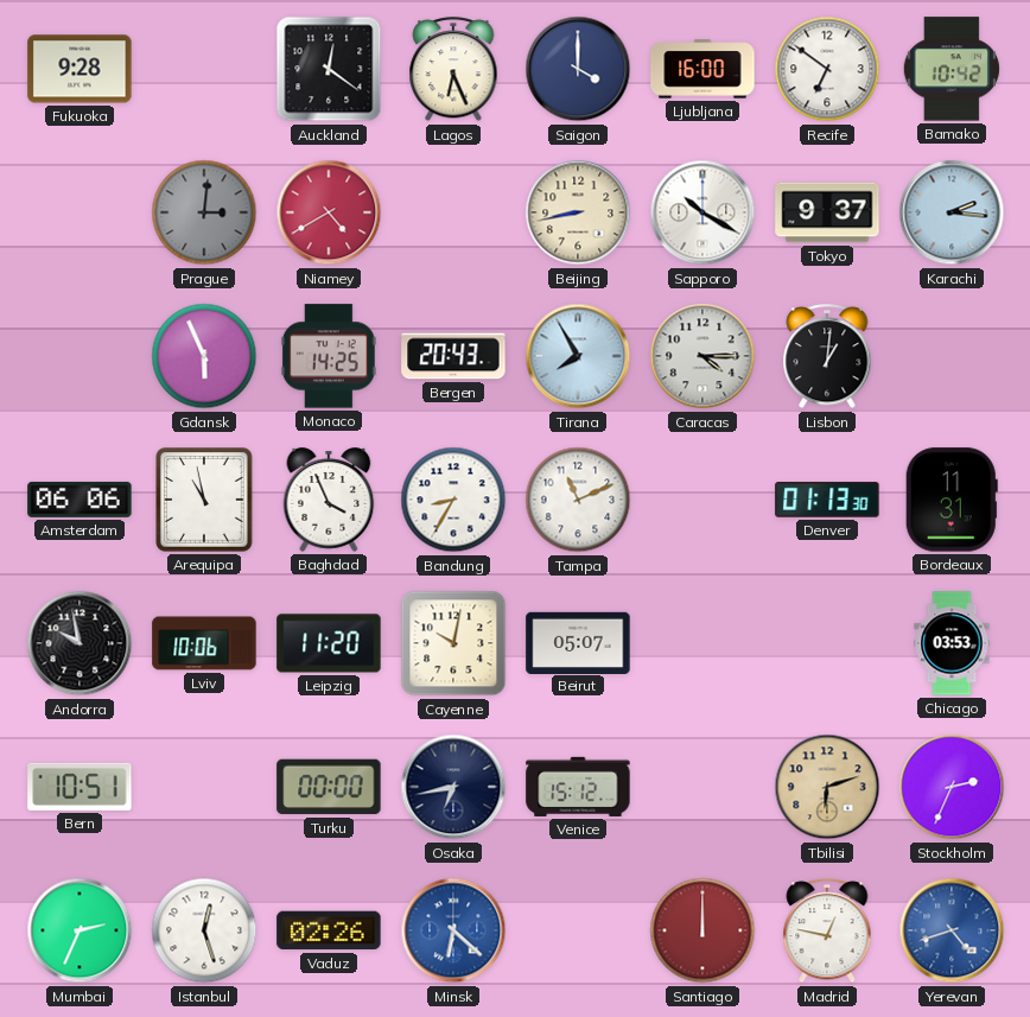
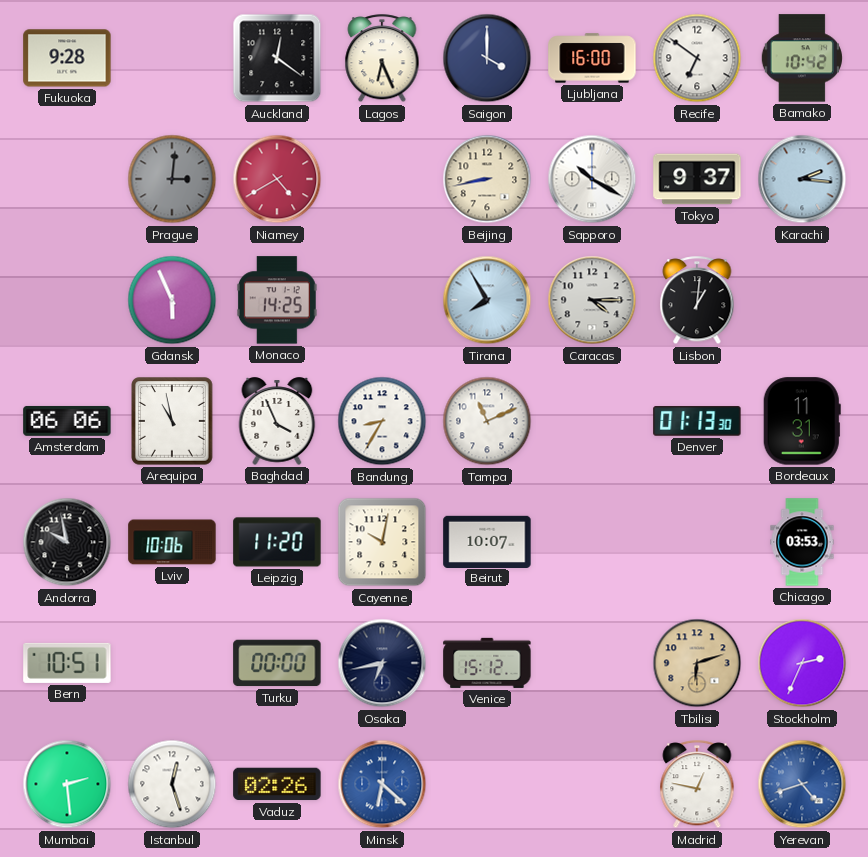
Bergen: 20:43 -> none (453, 356)
Beirut: 05:07 -> 10:07 (487, 541)
Mumbai: 2:34 -> 2:29 (67, 784)
Santiago: 12:00 -> none (702, 930)
